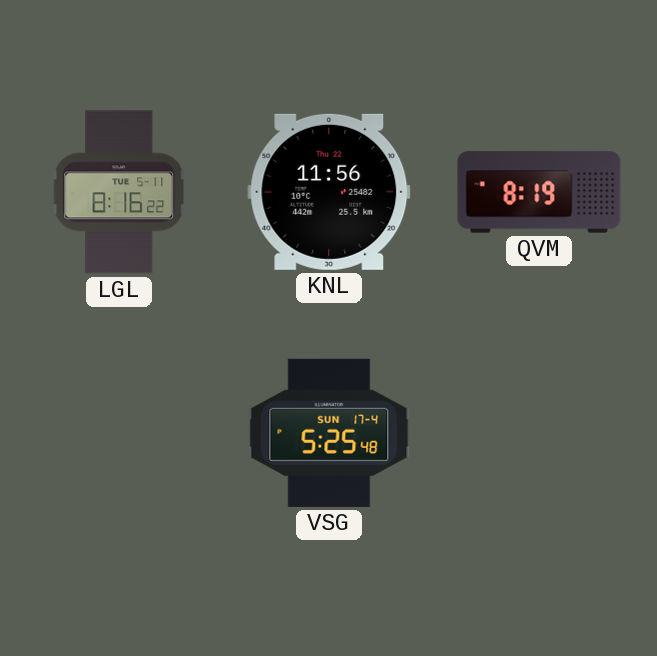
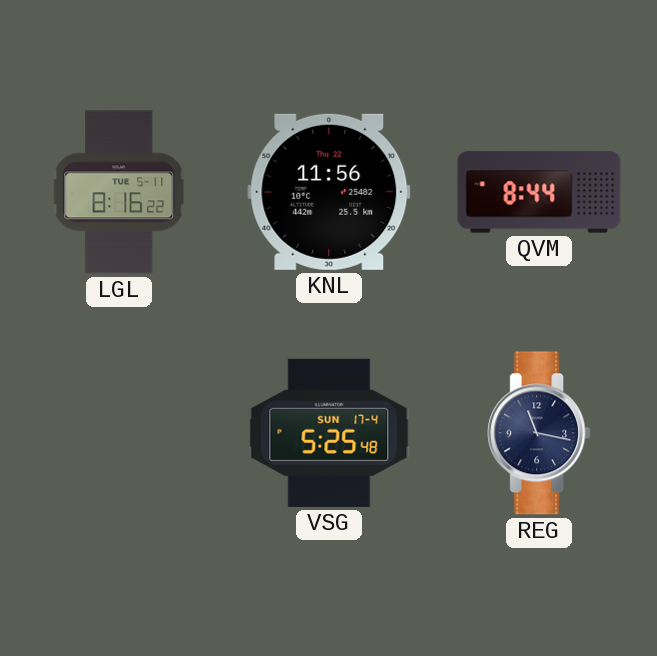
QVM: 8:19 -> 8:44 (539, 192)
REG: none -> 11:17 (539, 433)
